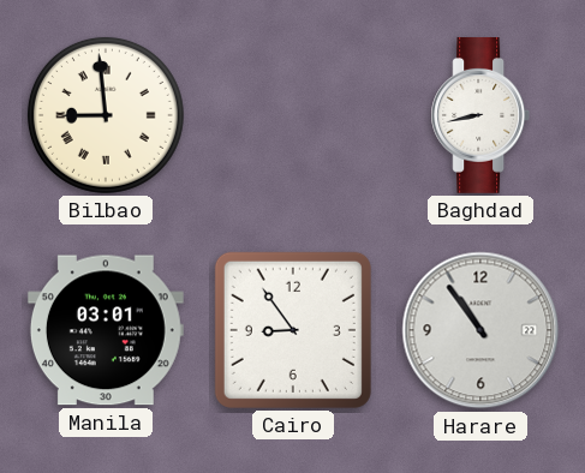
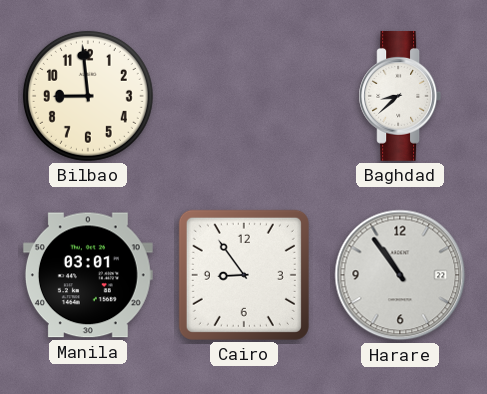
Bilbao numerals: Roman -> Arabic (88, 96)
Baghdad: 8:43 -> 8:38 (400, 96)
